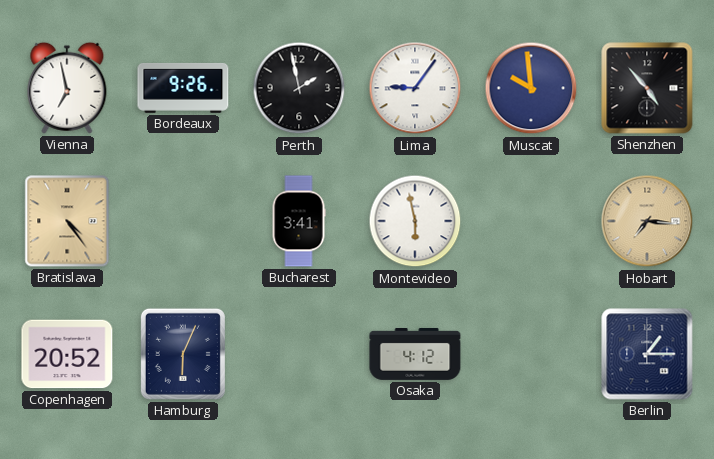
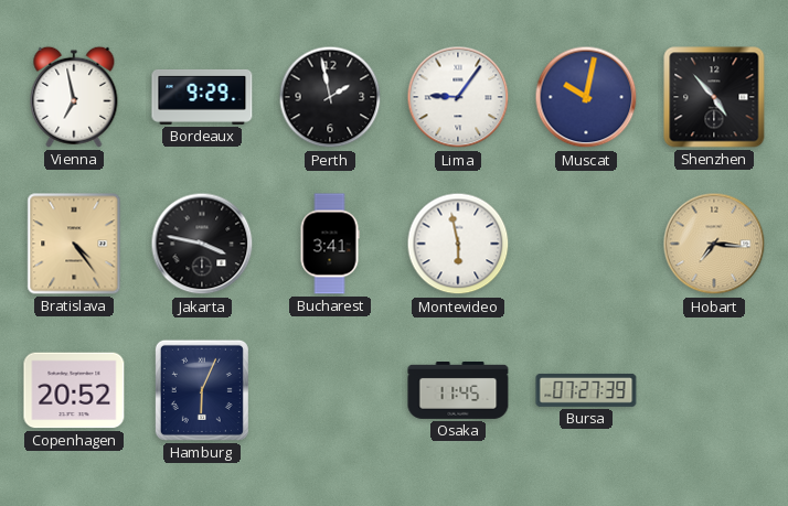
Bordeaux: 9:26 -> 9:29 (202, 97)
Muscat: 9:59 -> 10:02 (586, 97)
Jakarta: none -> 3:47 (202, 244)
Osaka: 4:12 -> 11:45 (458, 391)
Bursa: none -> 07:27 (586, 390)
Berlin: 1:15 -> none (647, 354)
